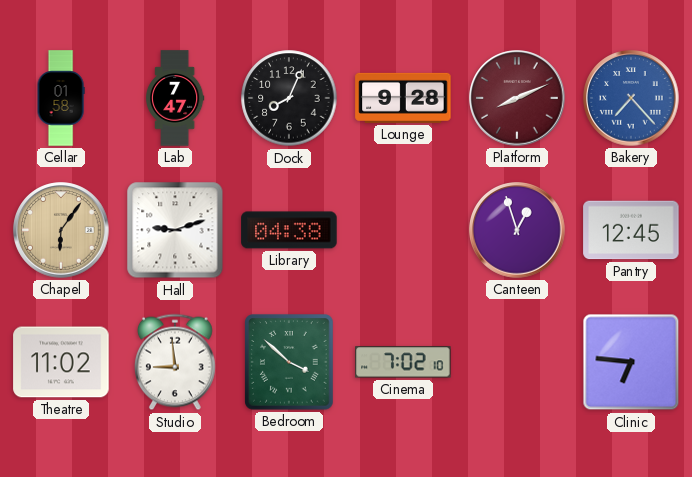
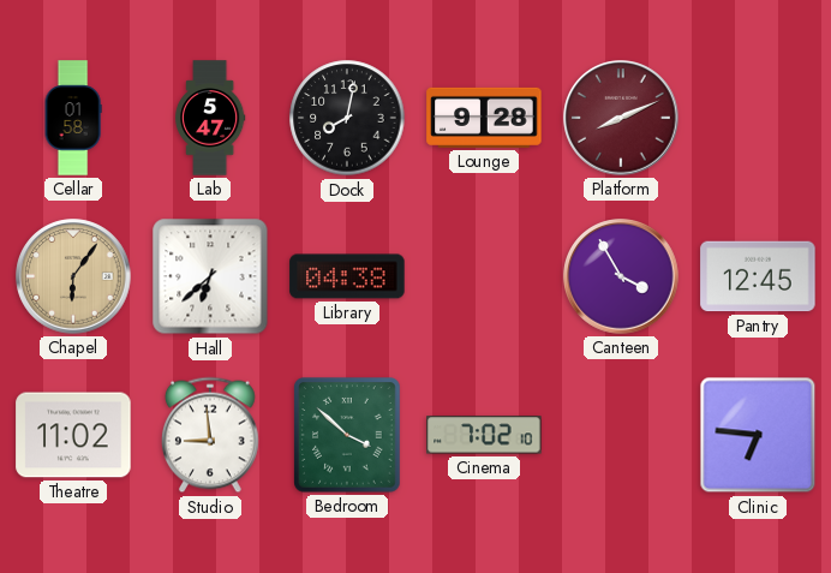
Lab: 7:47 -> 5:47 (210, 118)
Dock: 8:04 -> 8:02 (347, 118)
Bakery: 7:23 -> none (631, 98)
Hall: 9:12 -> 6:38 (210, 276)
Canteen: 12:57 -> 3:55 (621, 276)
